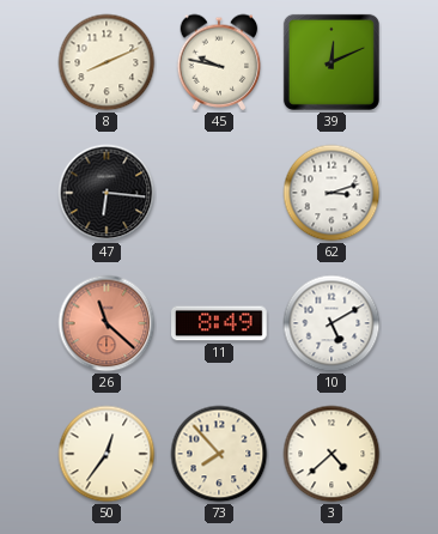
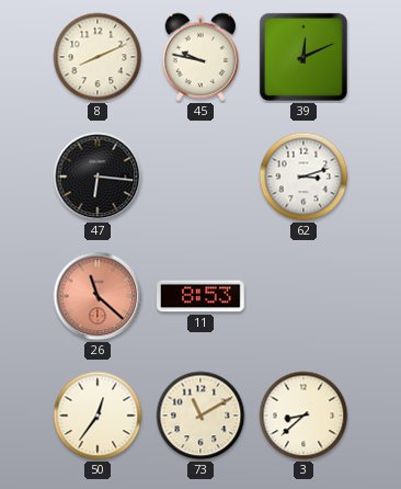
11: 8:49 -> 8:53 (202, 296)
10: 5:10 -> none (331, 323)
73: 7:53 -> 11:10 (200, 416)
3: 4:38 -> 8:38 (303, 416)
